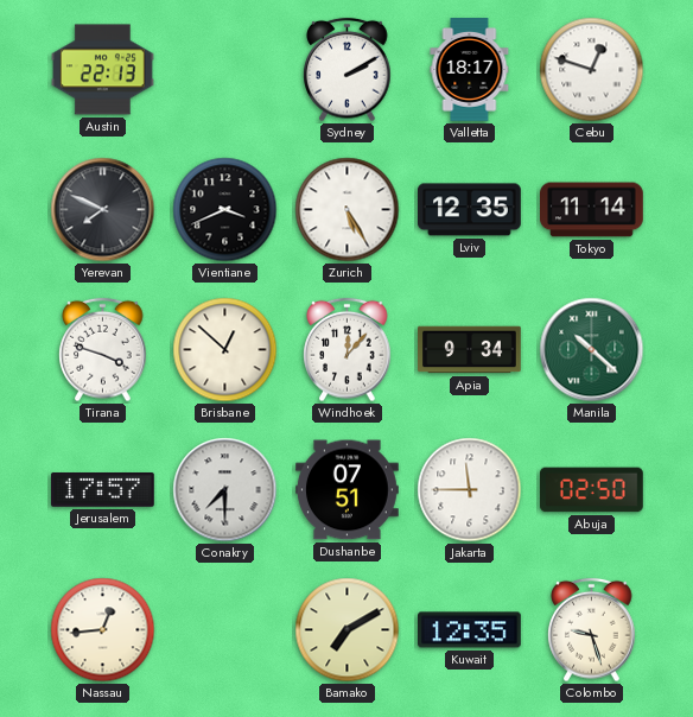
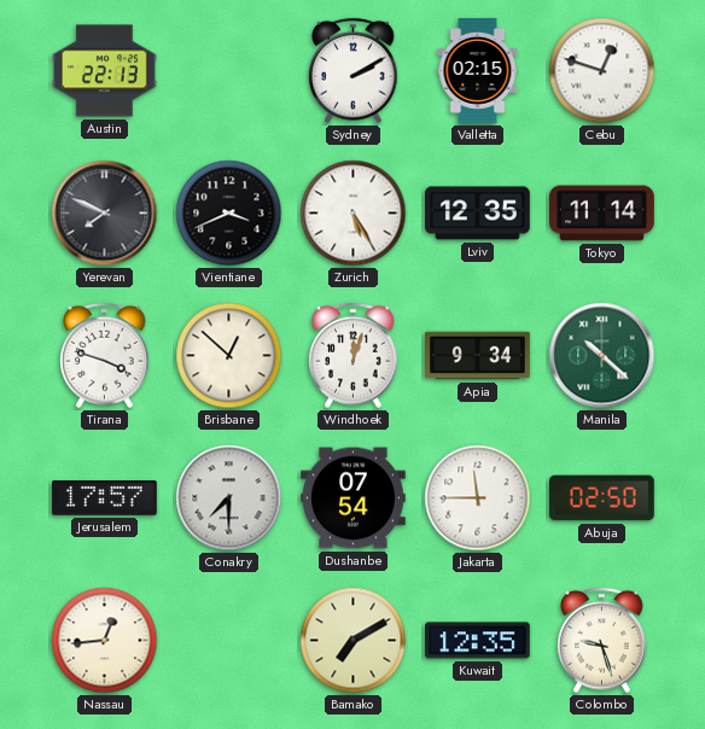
Valletta: 18:17 -> 02:15 (478, 71)
Windhoek: 12:07 -> 12:03 (354, 356)
Dushanbe: 07:51 -> 07:54 (354, 498)
